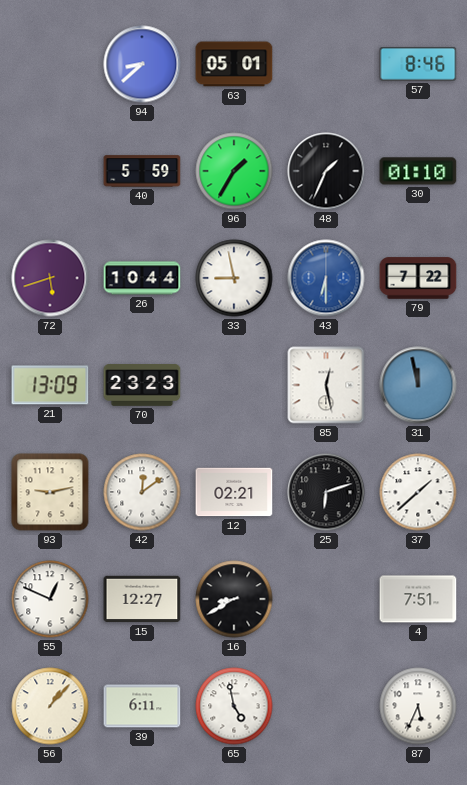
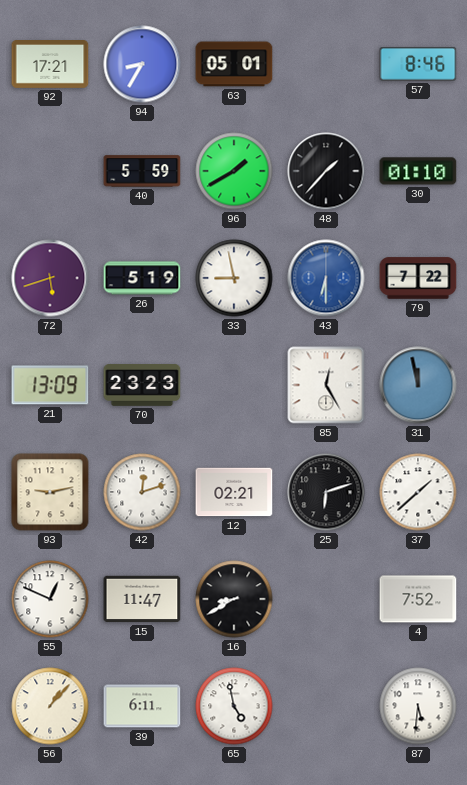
92: none -> 17:21 (50, 65)
94: 8:38 -> 8:35 (142, 64)
96: 1:35 -> 1:40 (234, 171)
48: 1:34 -> 1:37 (326, 171)
26: 10:44 -> 5:19 (142, 278)
85: 12:28 -> 12:25 (326, 385)
42: 12:09 -> 12:12 (142, 492)
15: 12:27 -> 11:47 (142, 599)
4: 7:51 -> 7:52 (418, 599)
87: 5:34 -> 5:31 (418, 706)
